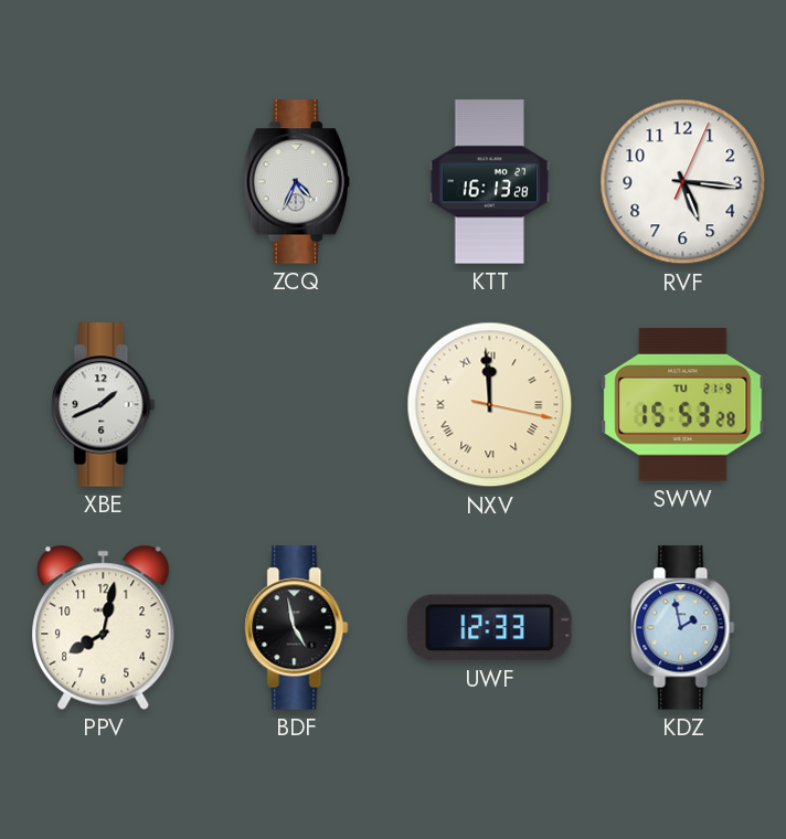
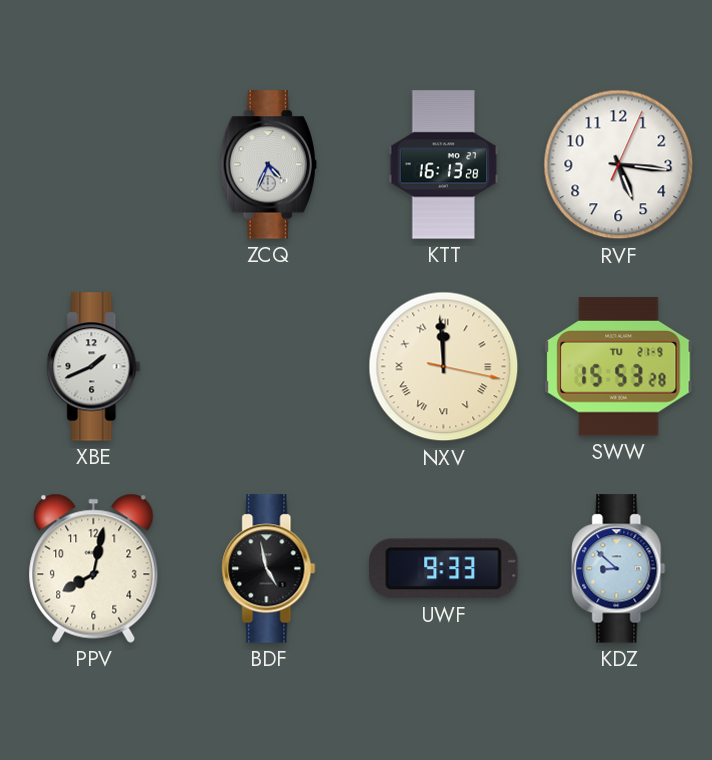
UWF: 12:33 -> 9:33 (444, 569)
KDZ: 1:58 -> 8:52 (619, 569)
